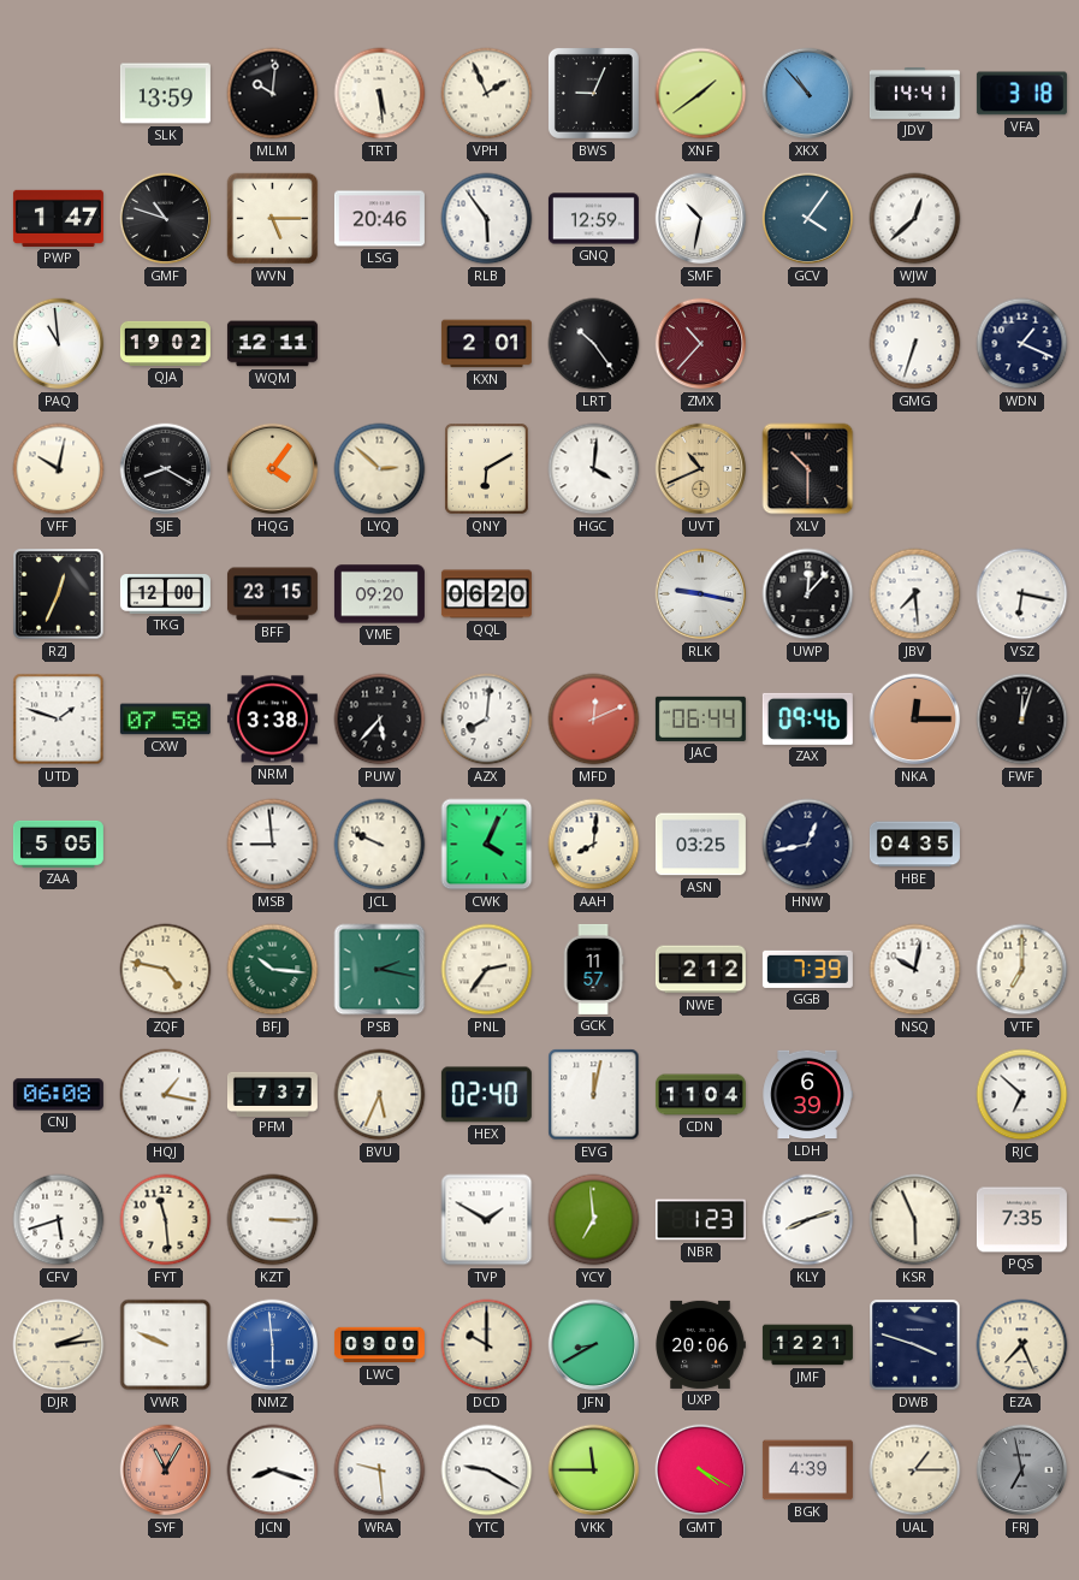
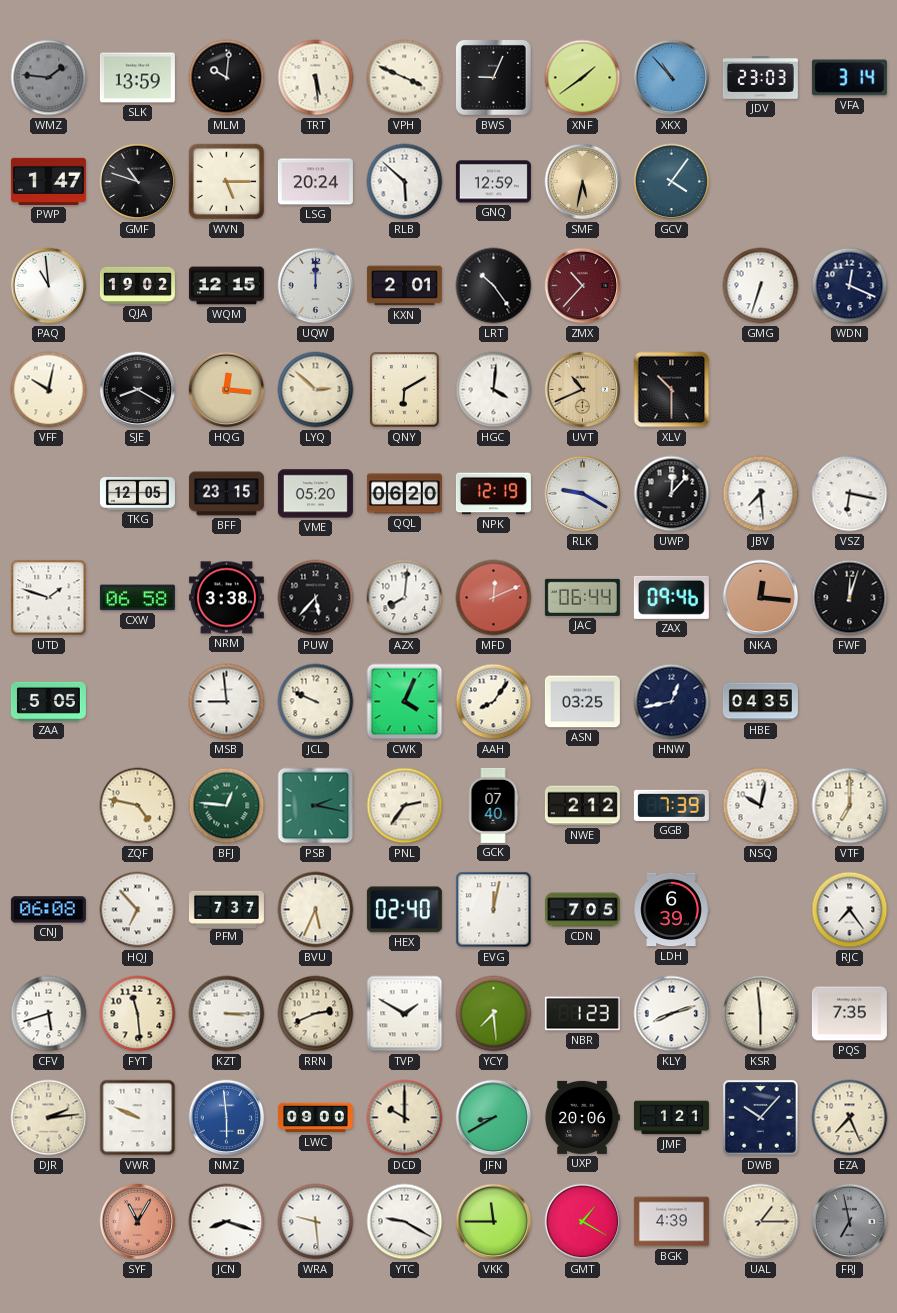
WMZ: none -> 1:46 (49, 78)
VPH: 1:56 -> 3:49 (405, 78)
JDV: 14:41 -> 23:03 (760, 78)
VFA: 3:18 -> 3:14 (849, 78)
LSG: 20:46 -> 20:24 (315, 182)
RLB: 5:54 -> 5:52 (405, 182)
SMF: 10:32 -> 5:32 (583, 182)
SMF dial: white -> champagne (583, 182)
WJW: 12:38 -> none (915, 219)
WQM: 12:11 -> 12:15 (226, 286)
UQW: none -> 12:00 (316, 286)
WDN: 1:19 -> 12:19 (850, 286)
HQG: 4:06 -> 12:16 (227, 390)
RZJ: 12:34 -> none (59, 594)
TKG: 12:00 -> 12:05 (137, 494)
VME: 09:20 -> 05:20 (315, 494)
NPK: none -> 12:19 (493, 494)
RLK: 9:17 -> 9:20 (583, 494)
CXW: 07:58 -> 06:58 (137, 598)
NKA: 12:15 -> 12:16 (761, 598)
AAH: 8:01 -> 8:06 (494, 702)
BFJ: 10:16 -> 12:46 (227, 806)
GCK: 11:57 -> 07:40 (493, 805)
HQJ: 1:17 -> 6:53 (138, 910)
CDN: 11:04 -> 7:05 (582, 910)
RJC: 6:52 -> 7:24 (850, 910)
RRN: none -> 2:41 (316, 1014)
YCY: 6:59 -> 7:29 (494, 1014)
KSR: 5:56 -> 5:59 (761, 1014)
JMF: 12:21 -> 1:21 (671, 1118)
DWB: 3:48 -> 10:07 (761, 1118)
GMT: 4:20 -> 1:20 (583, 1222)
